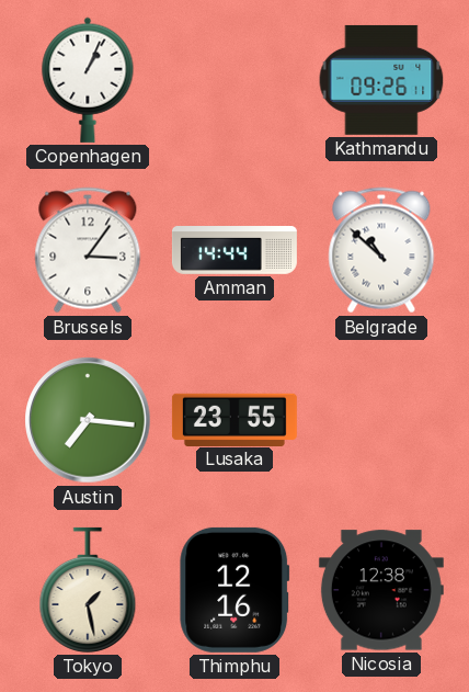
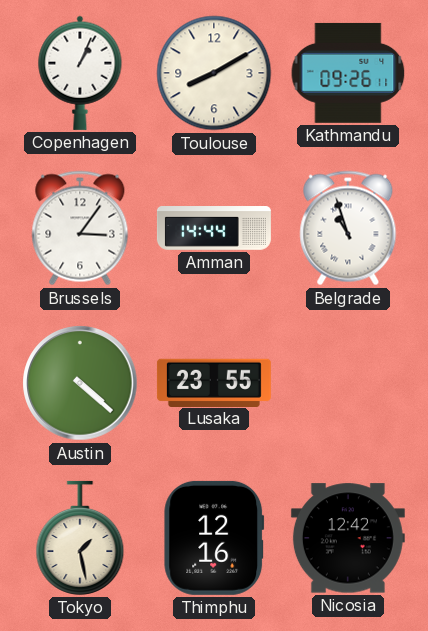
Toulouse: none -> 8:10 (214, 73)
Belgrade: 10:52 -> 10:57 (348, 228)
Austin: 7:16 -> 4:22 (80, 383)
Nicosia: 12:38 -> 12:42 (348, 538)
